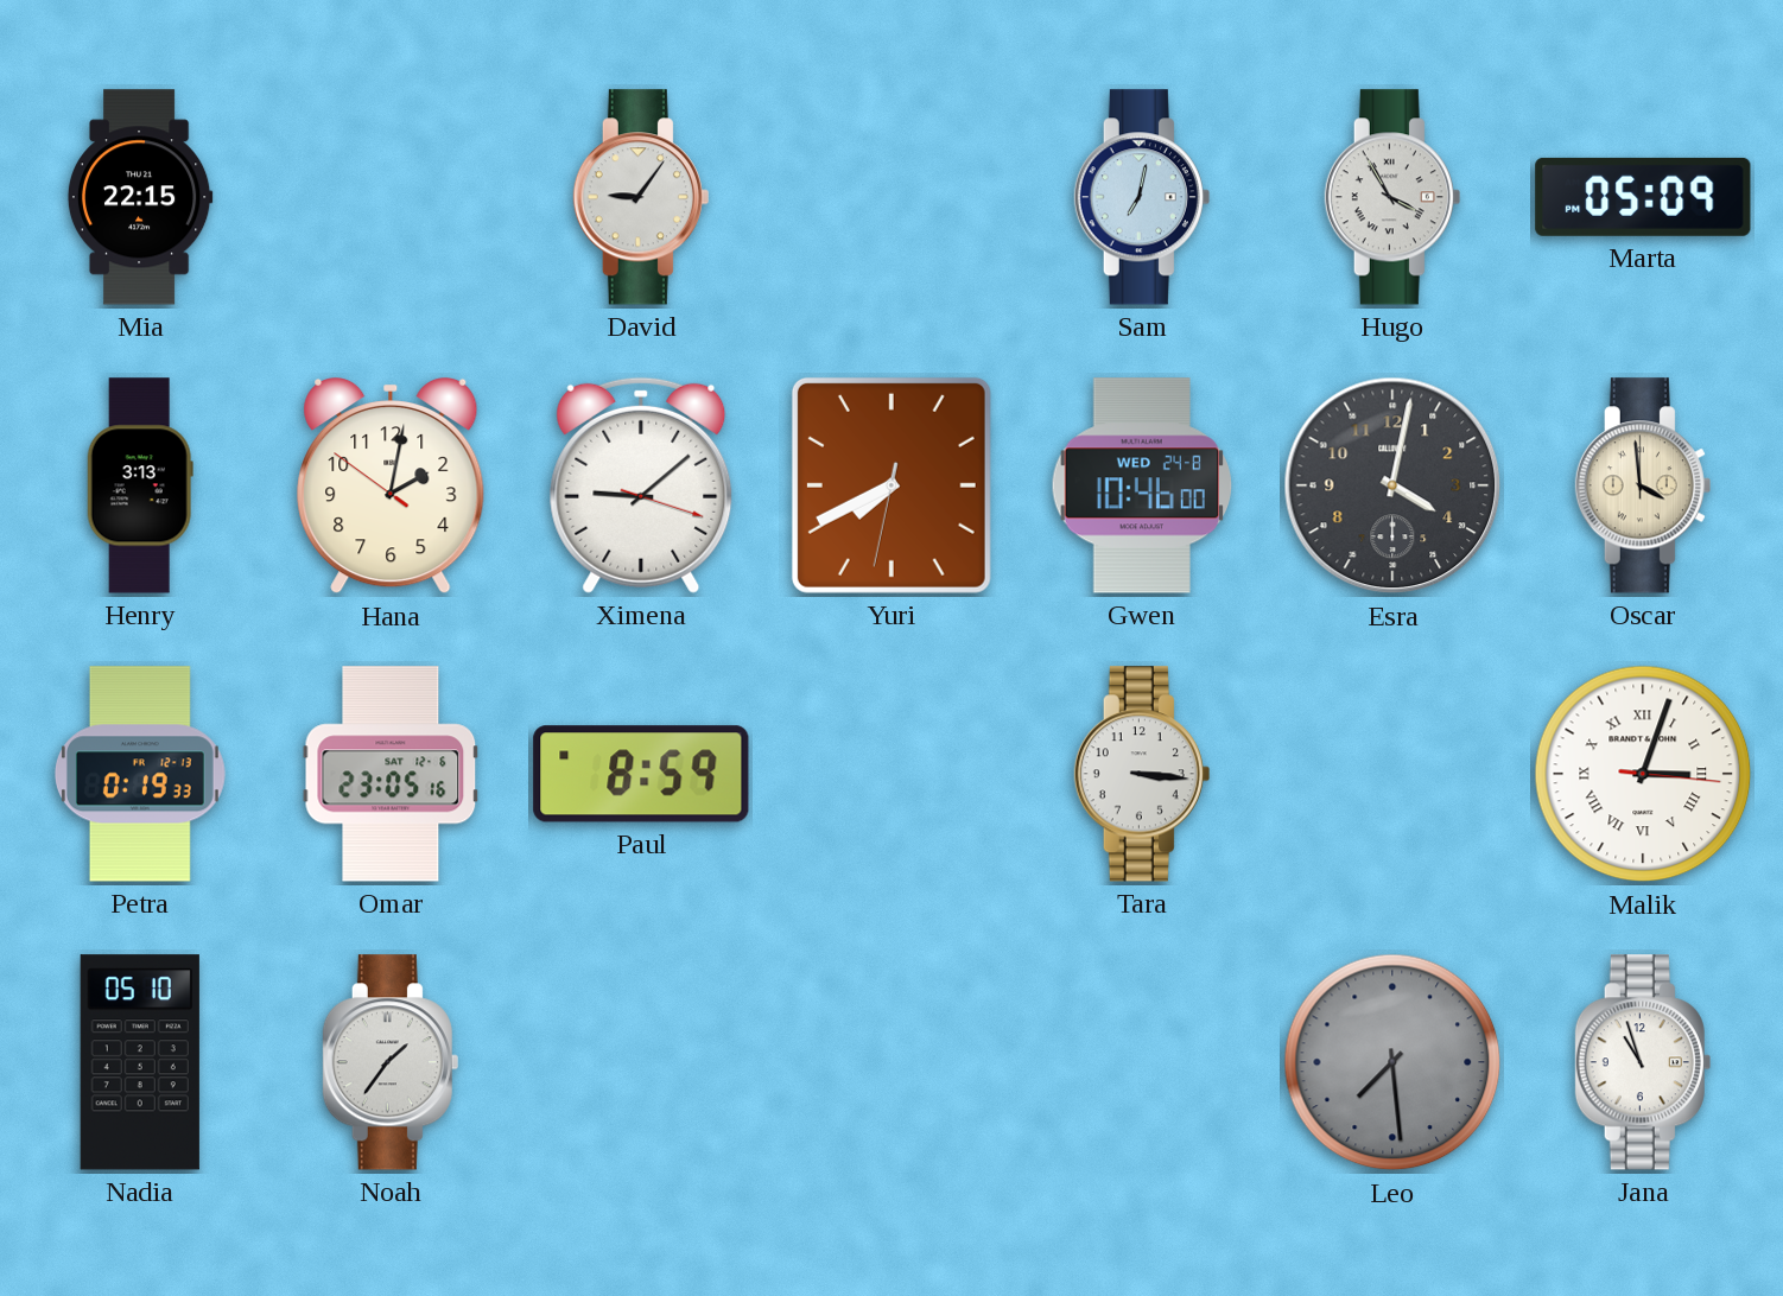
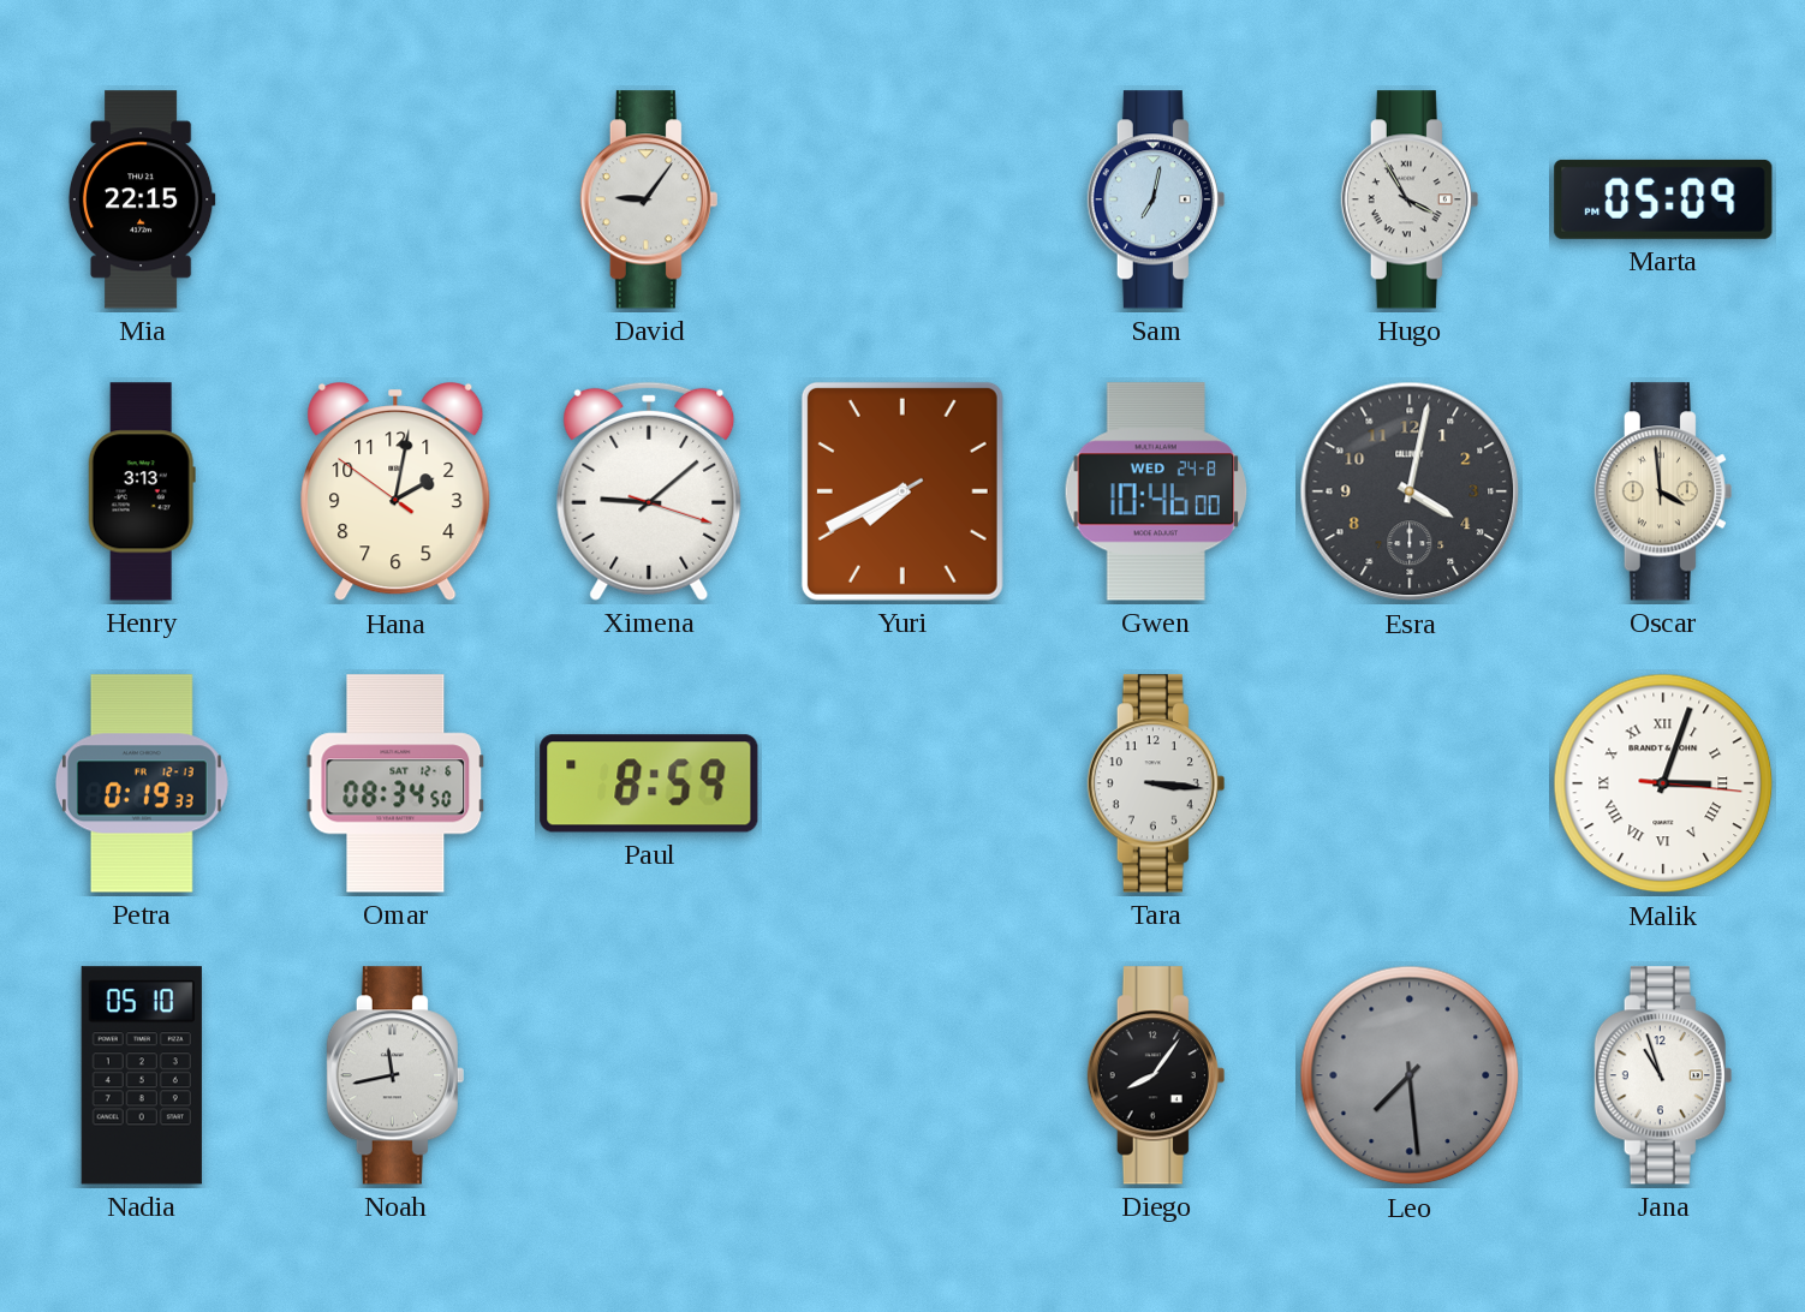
Yuri: 7:40:32 -> 7:40:40 (902, 491)
Omar: 23:05 -> 08:34 (395, 783)
Noah: 1:36 -> 11:43 (395, 1075)
Diego: none -> 8:06 (1156, 1075)
